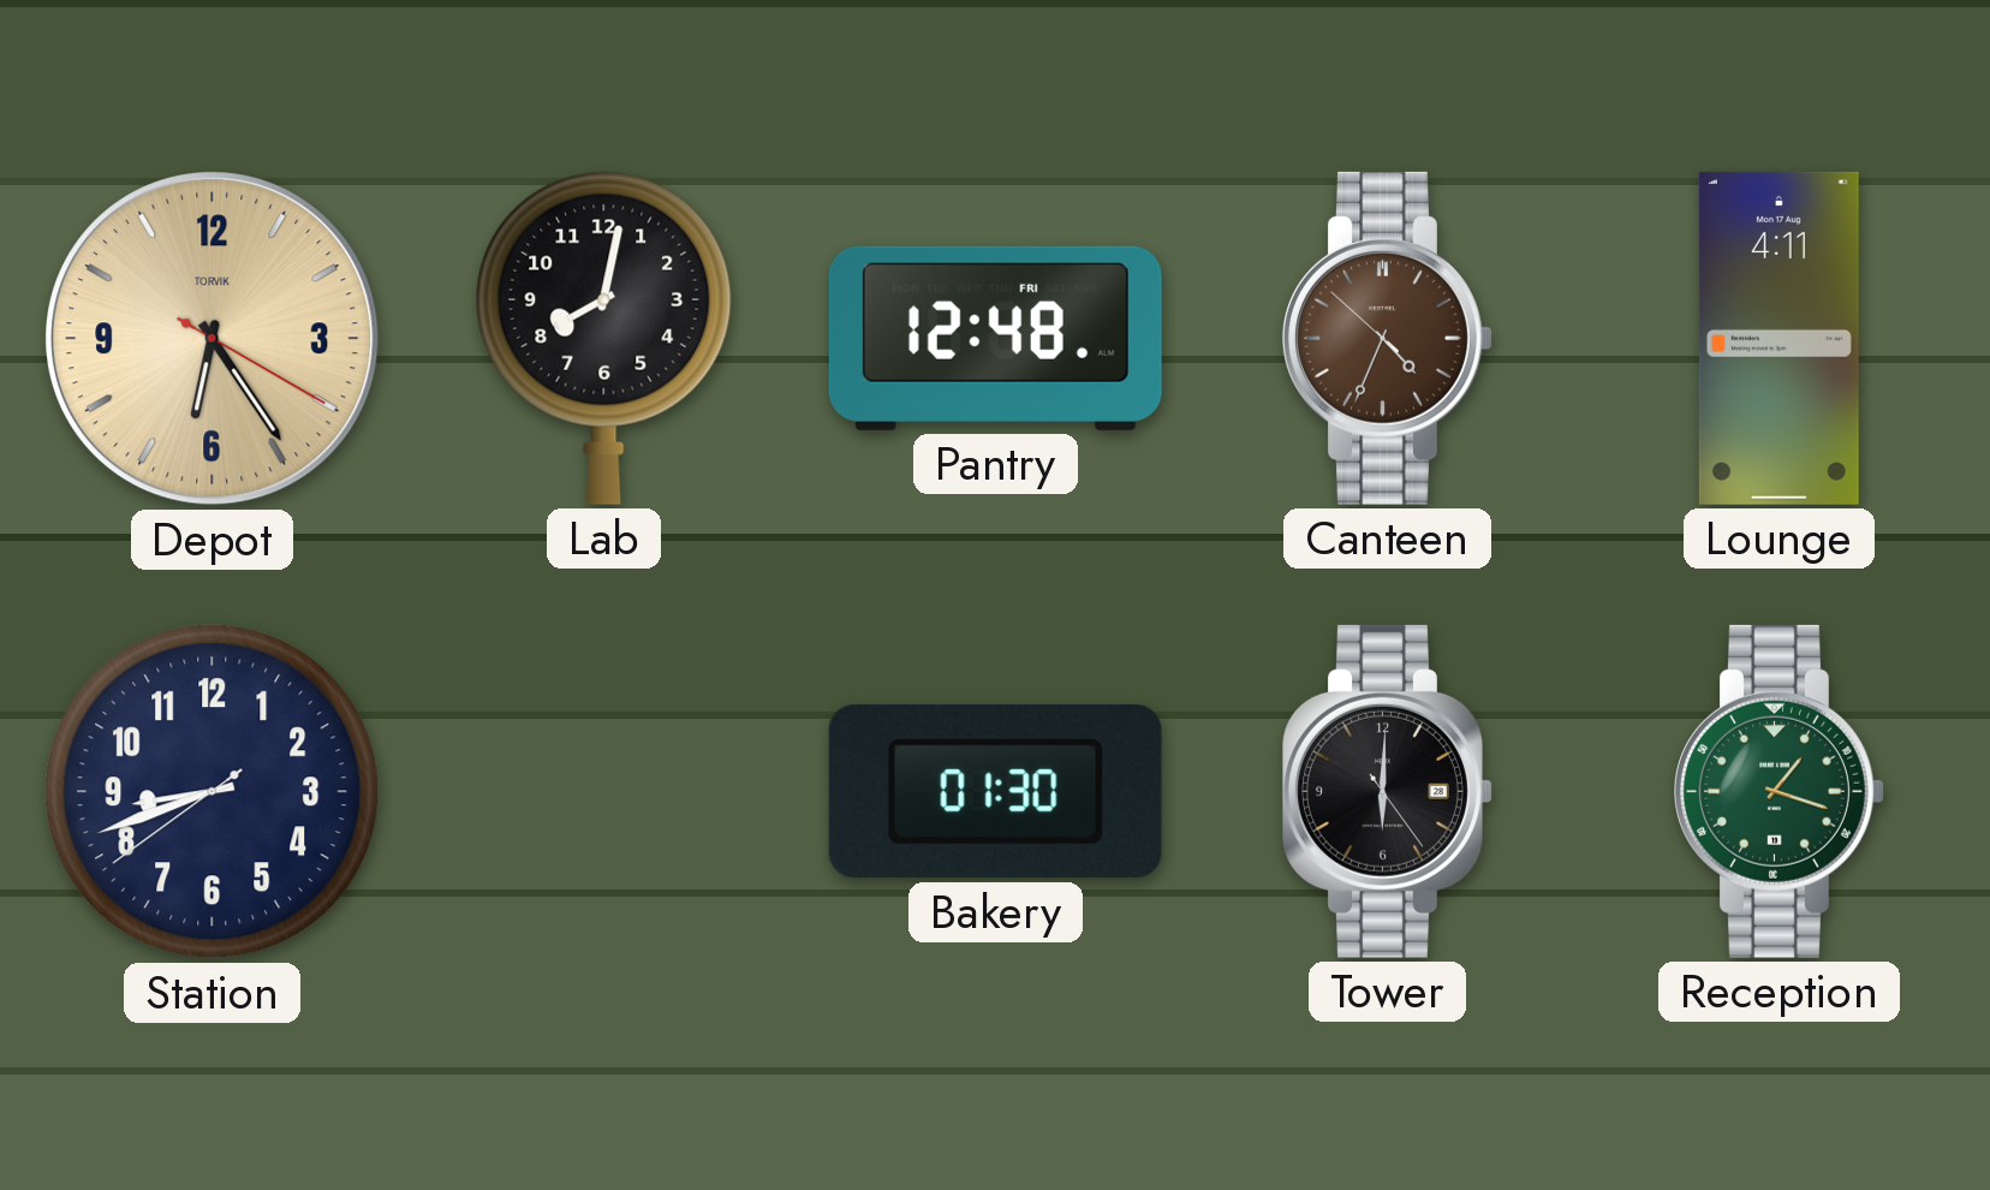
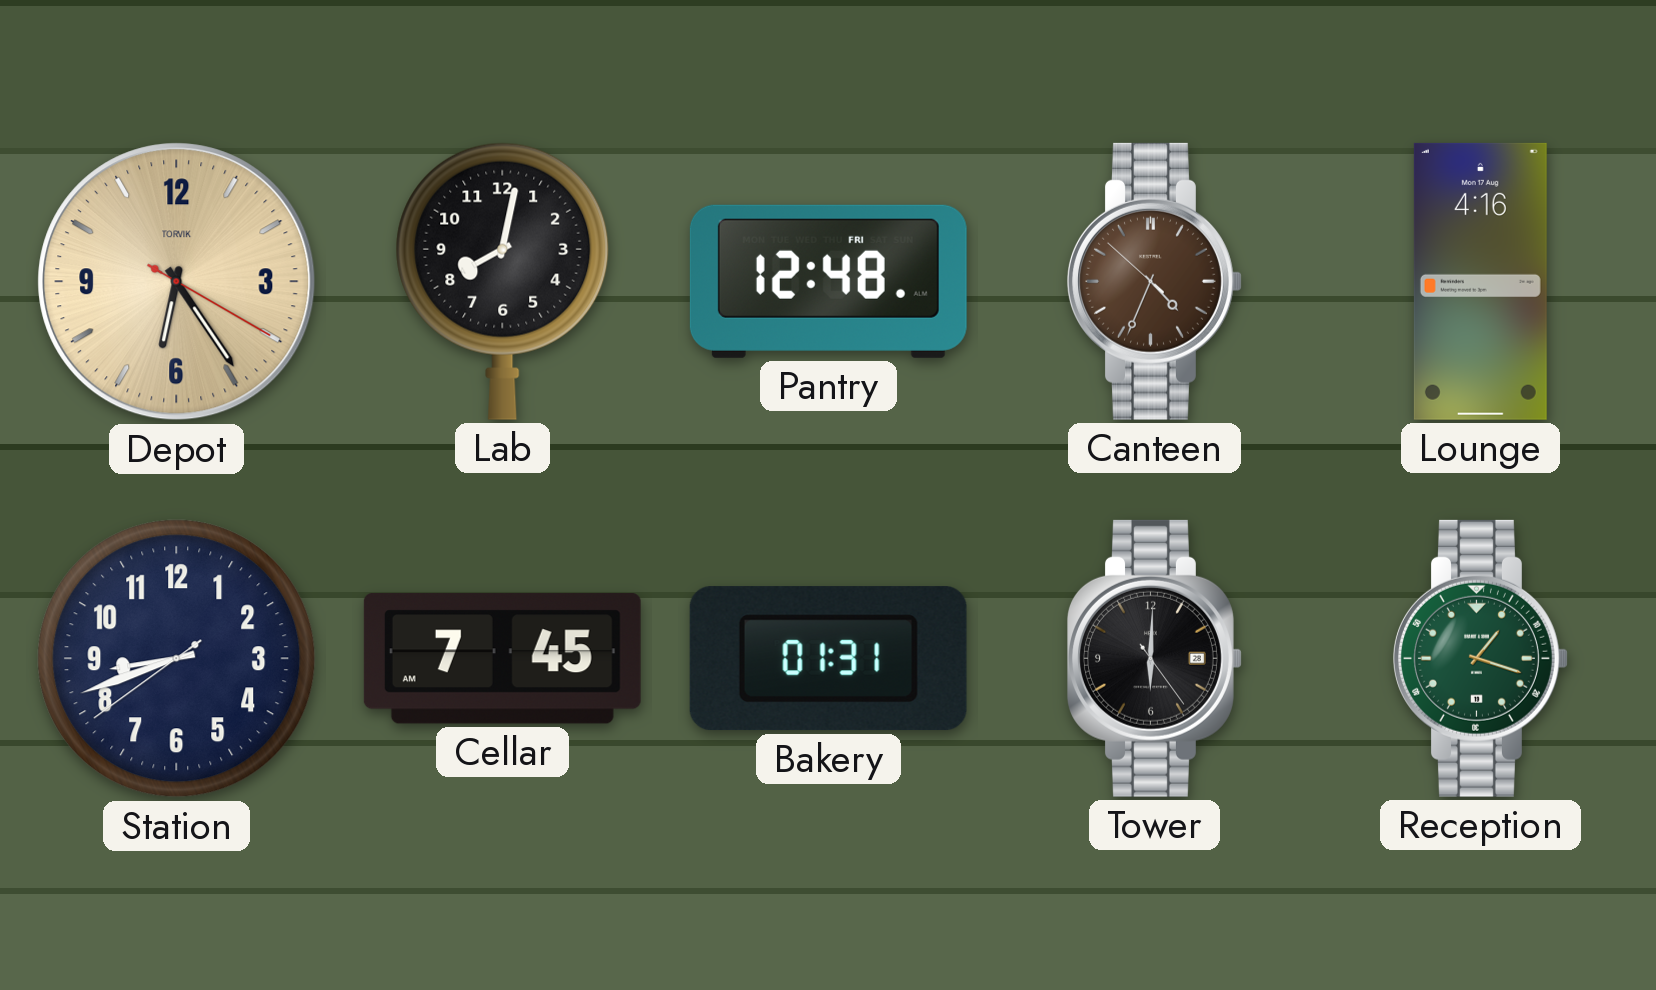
Lounge: 4:11 -> 4:16 (1480, 281)
Cellar: none -> 7:45 (502, 659)
Bakery: 01:30 -> 01:31 (828, 659)
